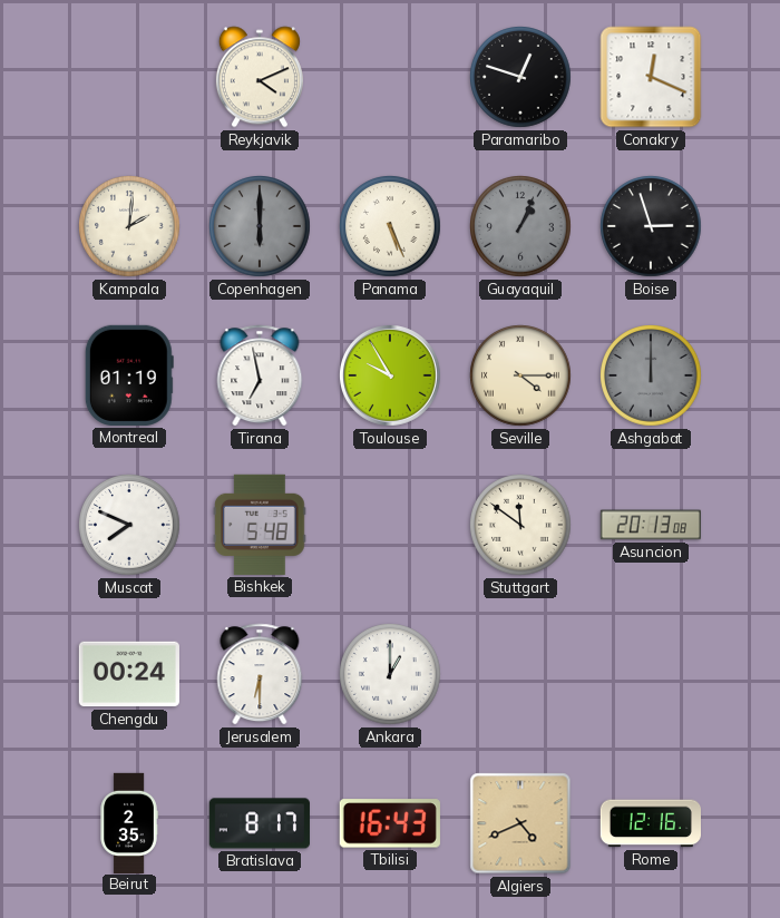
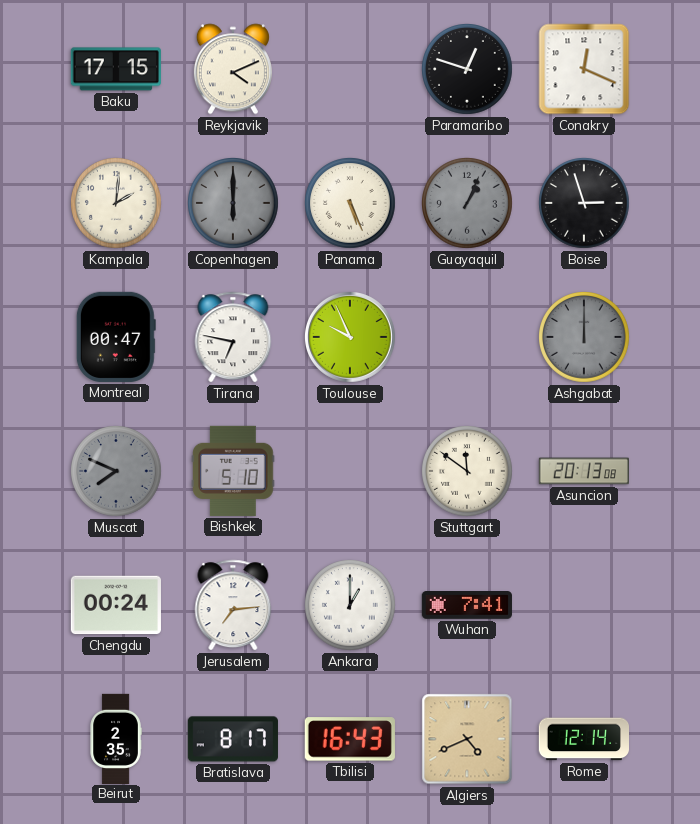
Baku: none -> 17:15 (116, 69)
Montreal: 01:19 -> 00:47 (116, 337)
Tirana: 6:58 -> 6:47 (233, 337)
Toulouse: 9:55 -> 9:56 (351, 338)
Seville: 4:15 -> none (521, 377)
Muscat dial: white -> grey (117, 472)
Bishkek: 5:48 -> 5:10 (233, 471)
Jerusalem: 6:30 -> 7:14 (233, 605)
Wuhan: none -> 7:41 (467, 606)
Rome: 12:16 -> 12:14 (583, 739)
